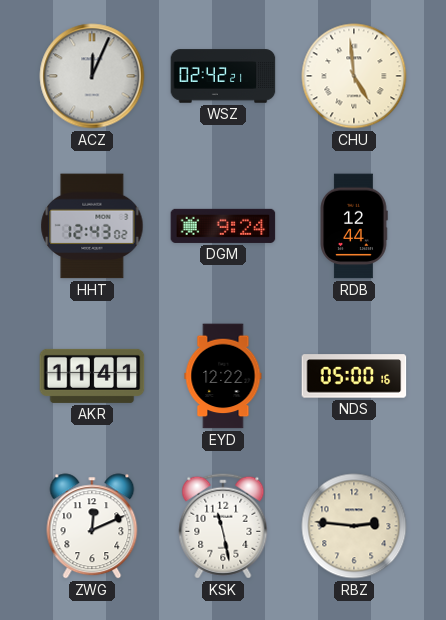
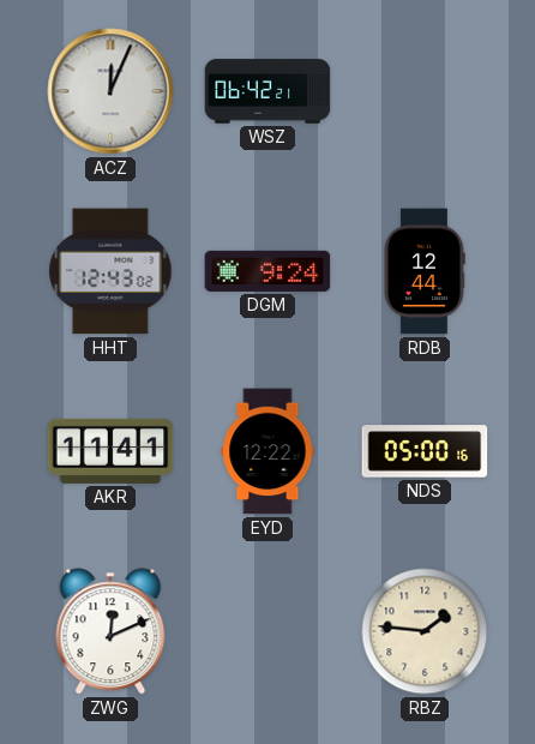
WSZ: 02:42 -> 06:42 (267, 91)
CHU: 4:59 -> none (354, 76)
KSK: 11:28 -> none (223, 526)
RBZ: 2:46 -> 1:46 (425, 631)
